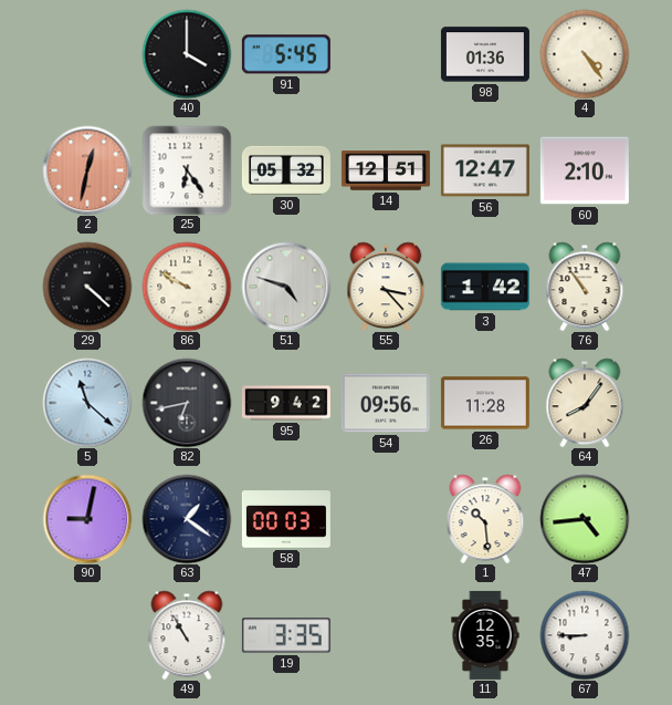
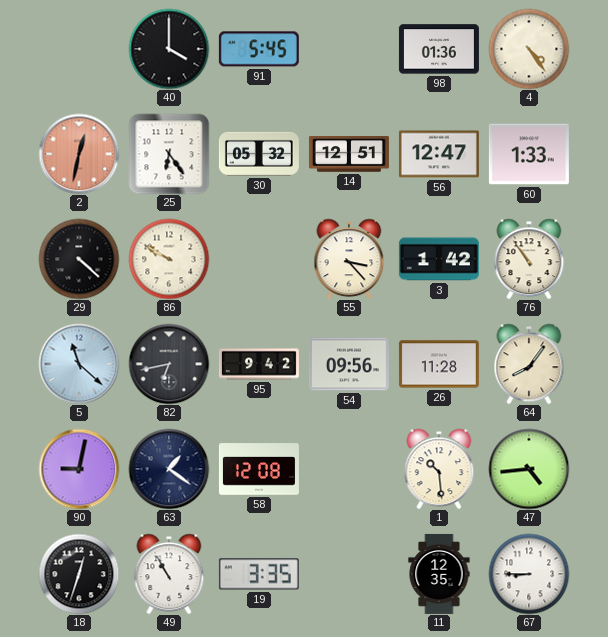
60: 2:10 -> 1:33 (529, 154)
51: 4:48 -> none (286, 287)
58: 00:03 -> 12:08 (259, 469)
18: none -> 12:33 (79, 574)
